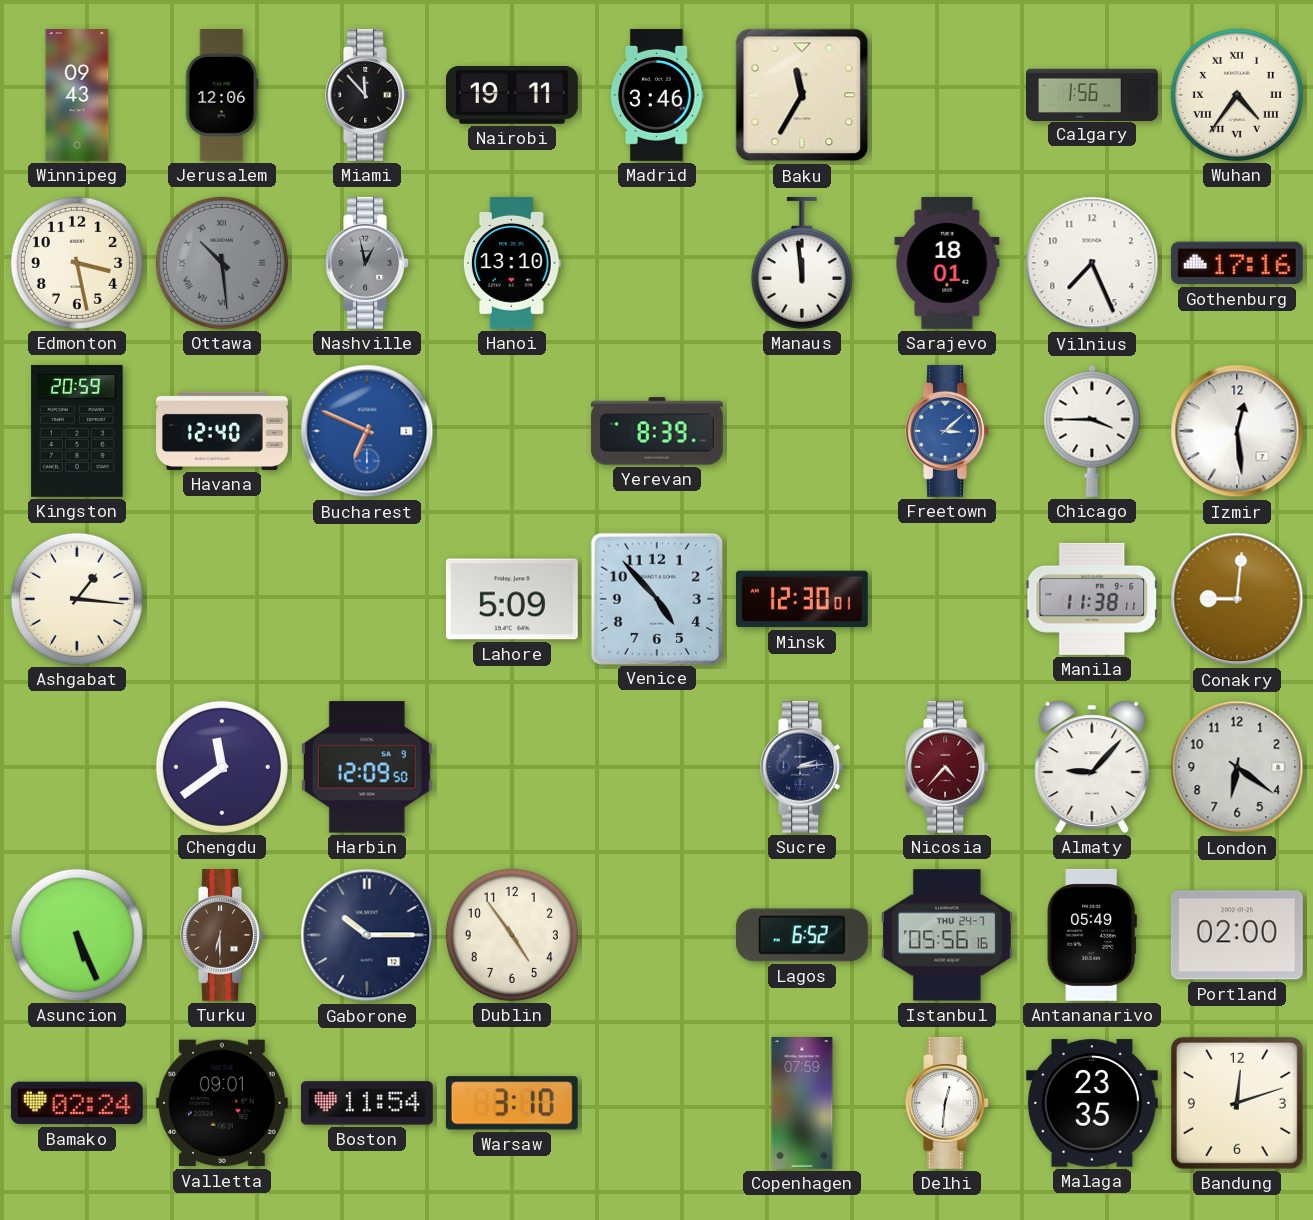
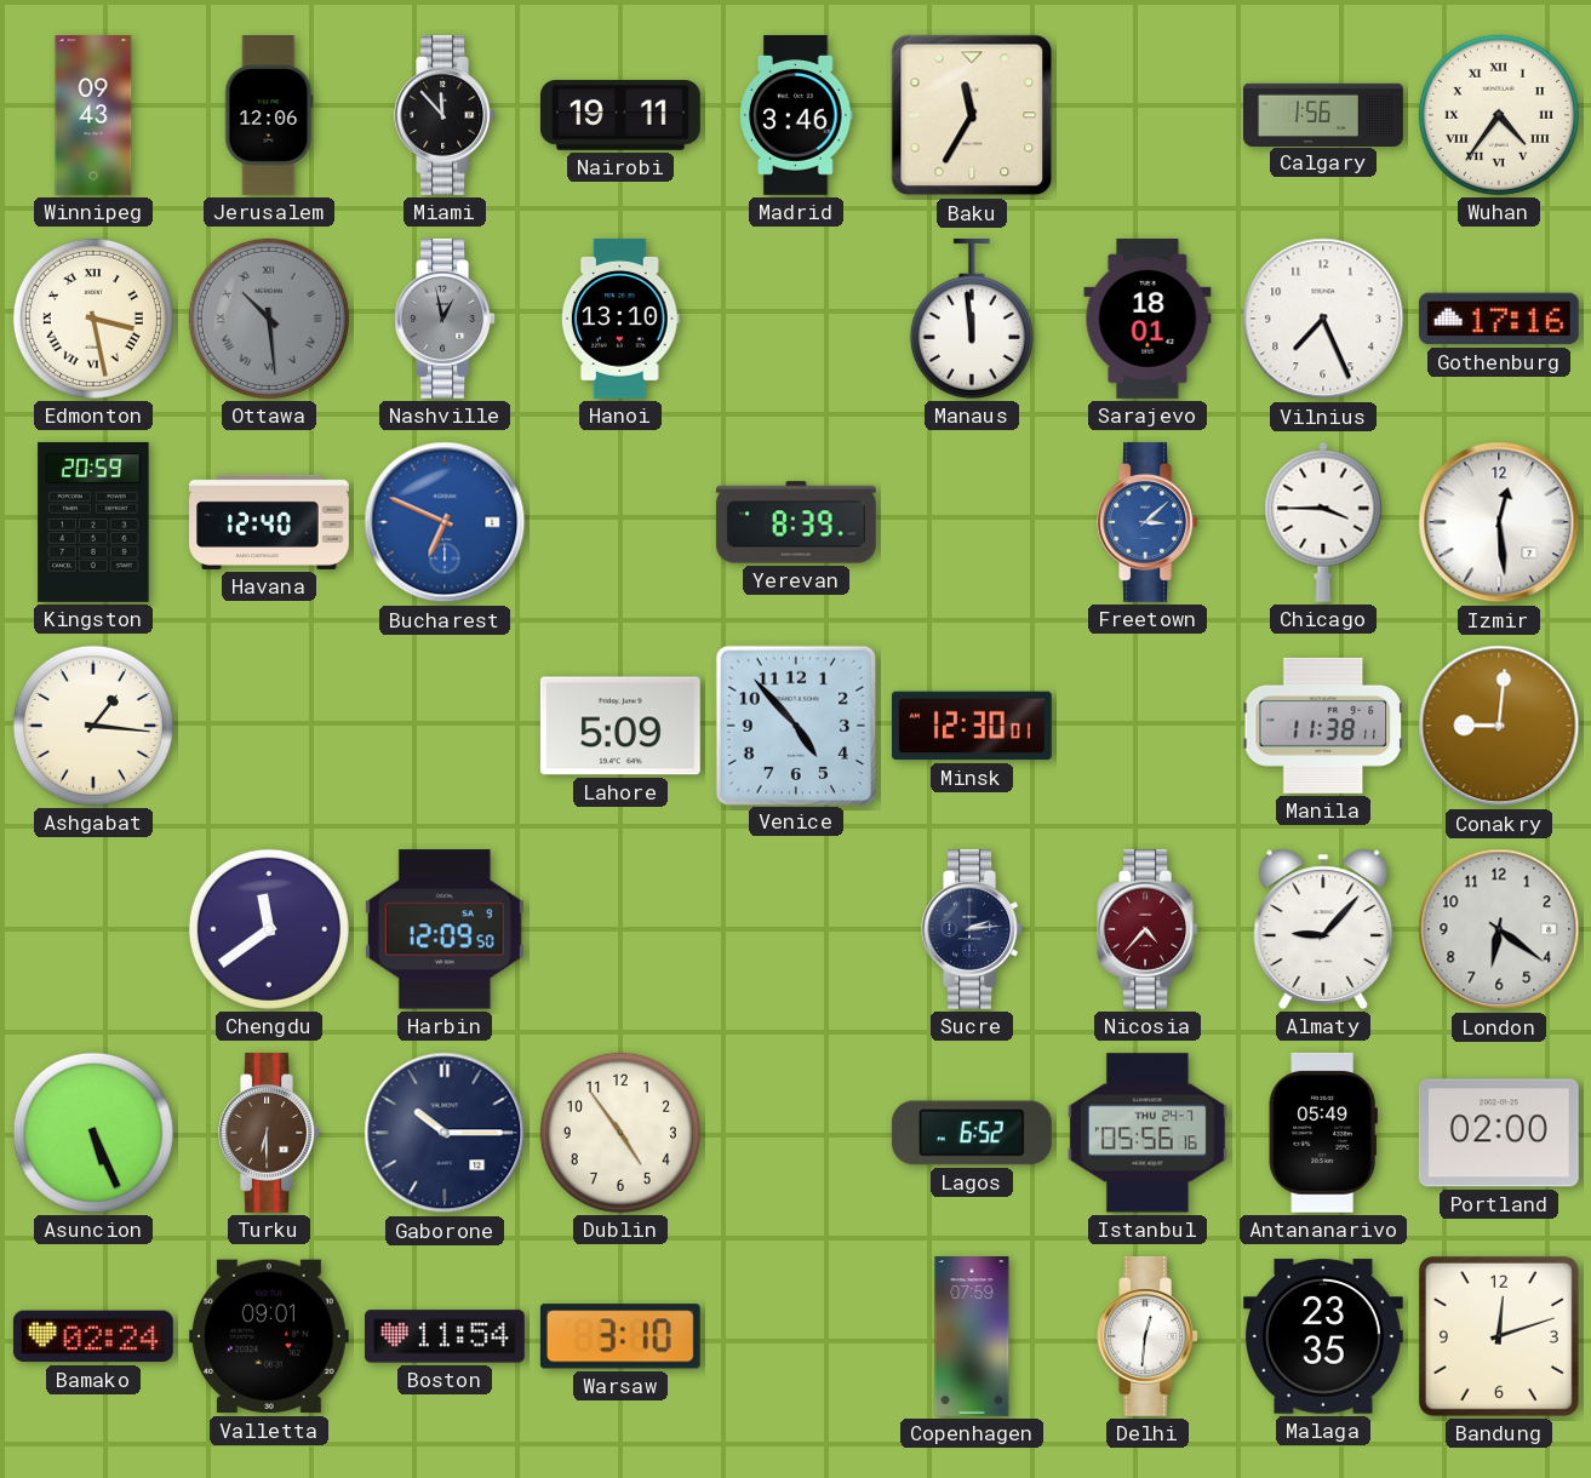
Edmonton numerals: Arabic -> Roman (93, 319)
